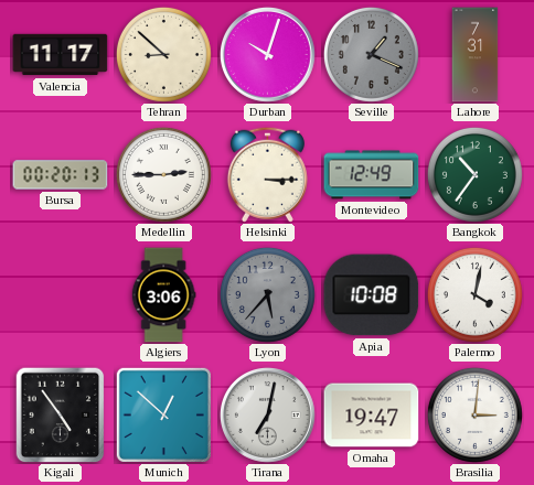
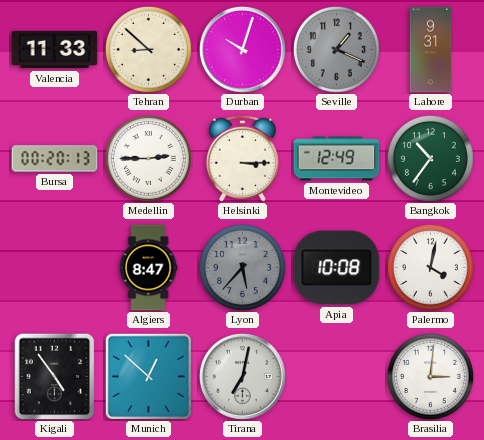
Valencia: 11:17 -> 11:33 (55, 50)
Lahore: 7:31 -> 9:31 (431, 50)
Algiers: 3:06 -> 8:47 (148, 268)
Omaha: 19:47 -> none (372, 416)
